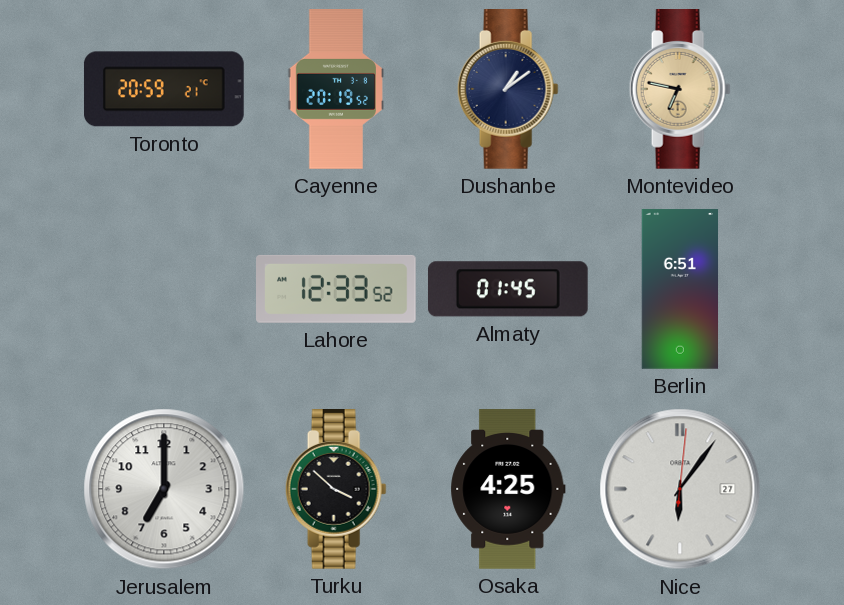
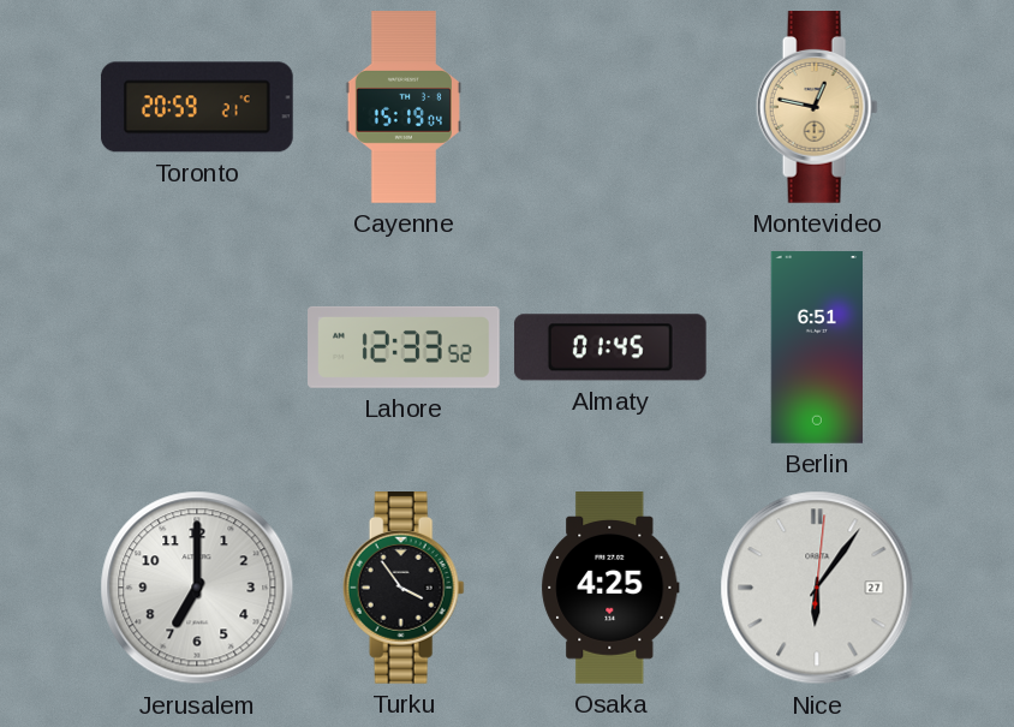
Cayenne: 20:19 -> 15:19 (404, 107)
Dushanbe: 1:09 -> none (508, 90)
Montevideo: 6:47 -> 12:47 (817, 108)
Turku: 3:52 -> 3:54 (404, 589)
